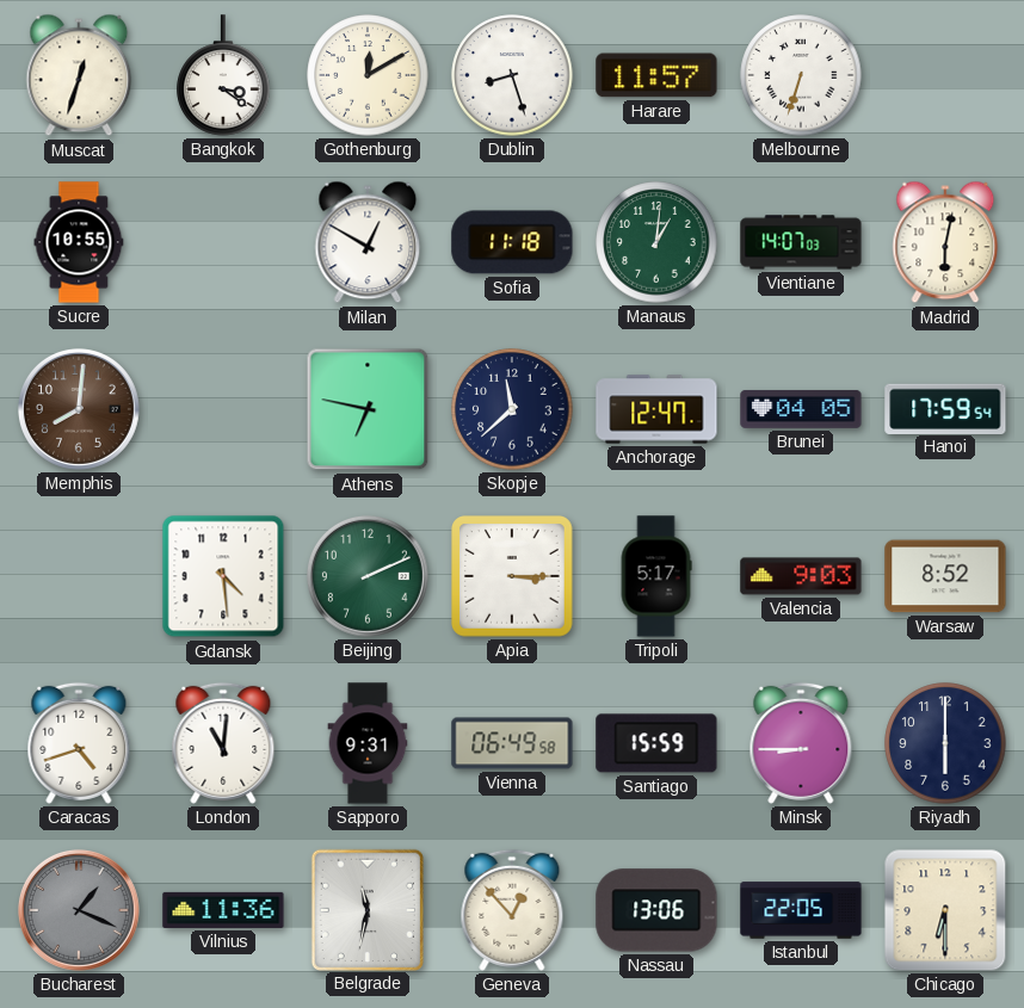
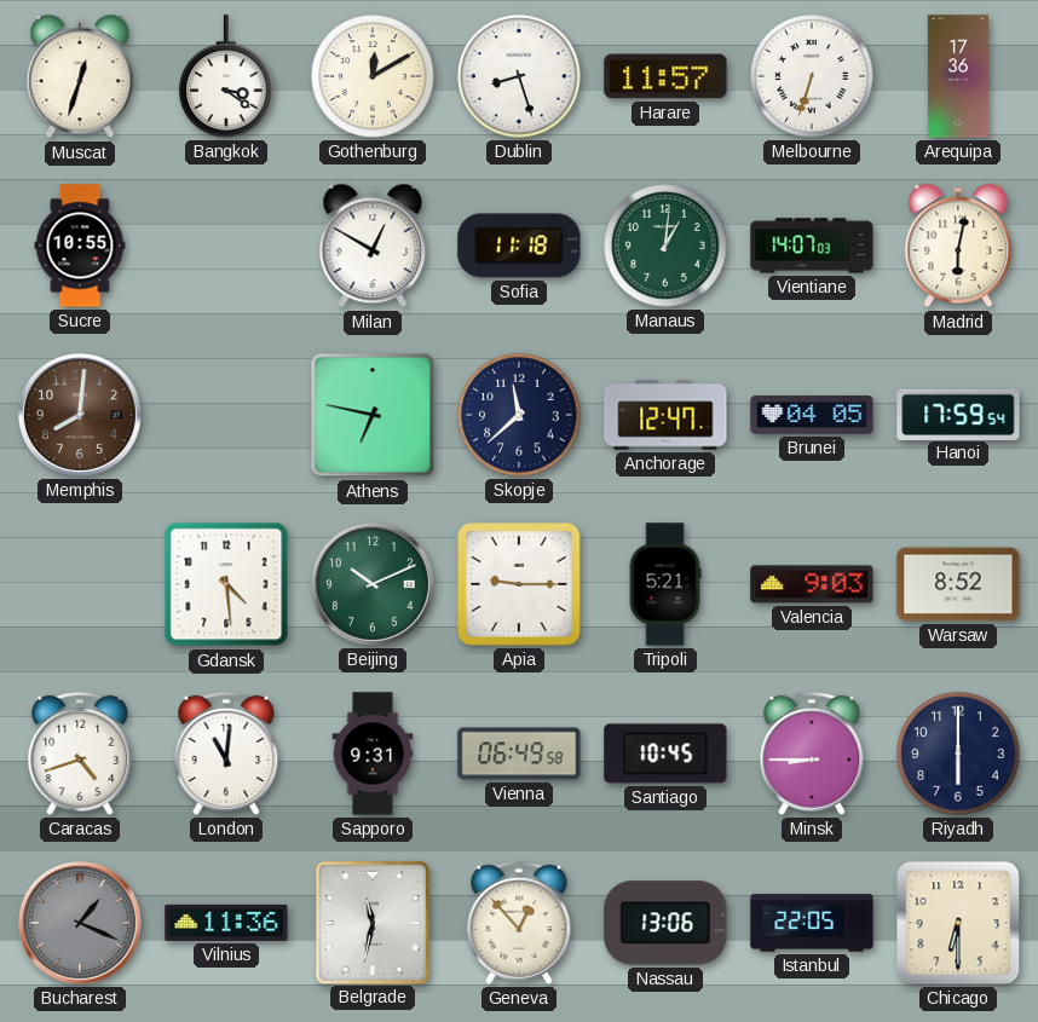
Arequipa: none -> 17:36 (958, 76)
Beijing: 2:11 -> 10:11 (373, 584)
Apia: 3:15 -> 9:15 (520, 585)
Tripoli: 5:17 -> 5:21 (665, 584)
Santiago: 15:59 -> 10:45 (665, 753)
